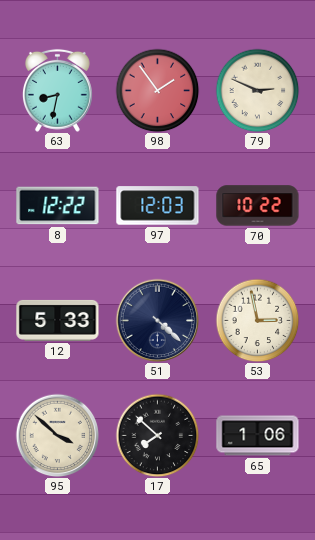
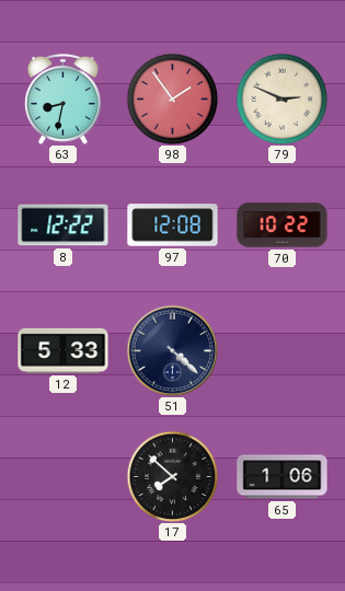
97: 12:03 -> 12:08 (173, 225)
53: 2:58 -> none (257, 320)
95: 3:52 -> none (57, 435)
